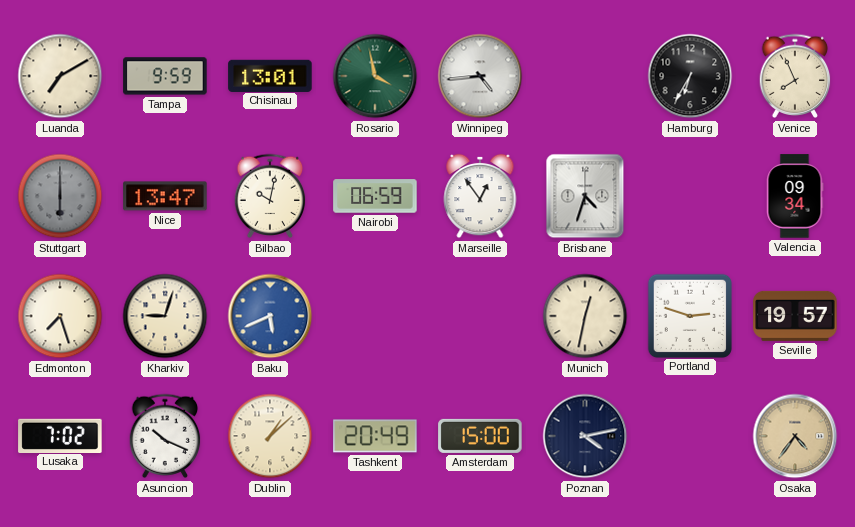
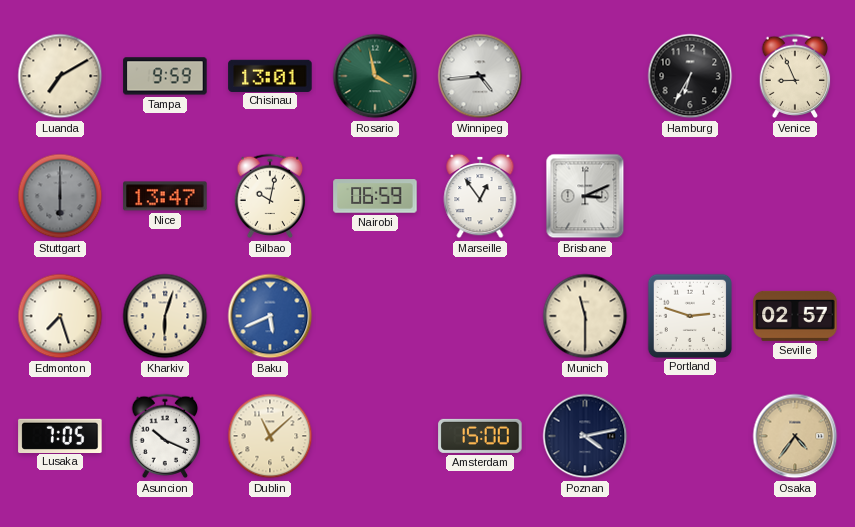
Venice: 7:56 -> 8:56 (795, 76)
Brisbane: 4:33 -> 3:11 (585, 196)
Valencia: 09:34 -> none (795, 196)
Kharkiv: 9:03 -> 6:03 (165, 316)
Munich: 12:32 -> 11:30 (585, 316)
Seville: 19:57 -> 02:57 (795, 316)
Lusaka: 7:02 -> 7:05 (60, 435)
Dublin: 1:08 -> 11:08 (270, 436)
Tashkent: 20:49 -> none (375, 436)
